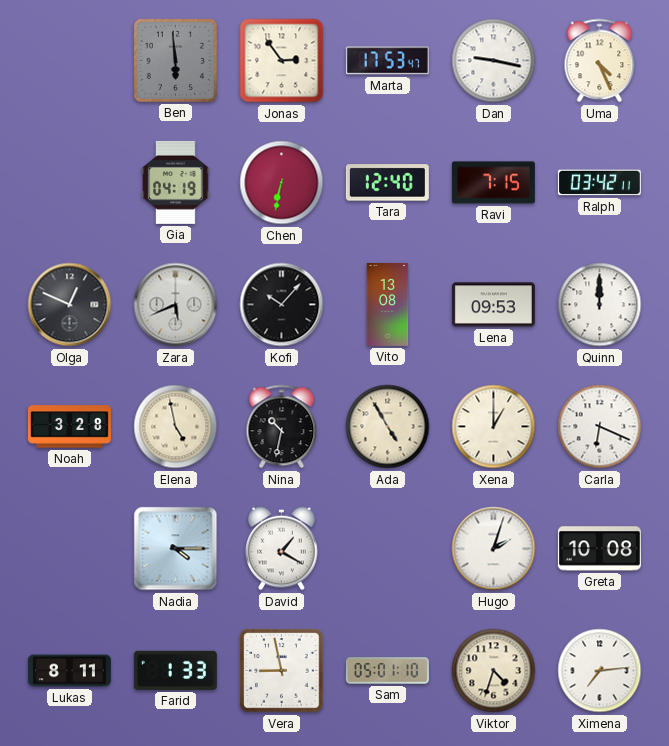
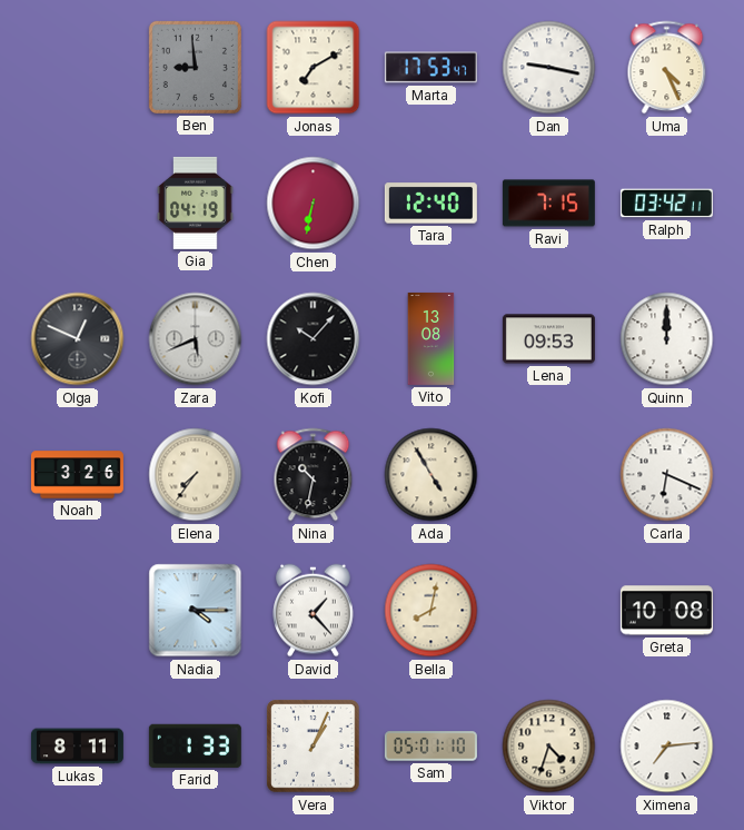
Ben: 5:59 -> 8:59 (195, 67)
Jonas: 2:54 -> 7:10 (314, 68)
Noah: 3:28 -> 3:26 (77, 475)
Elena: 4:58 -> 7:36 (196, 475)
Xena: 1:00 -> none (494, 427)
David: 1:20 -> 1:23 (314, 611)
Bella: none -> 8:02 (431, 611)
Hugo: 2:03 -> none (494, 549)
Vera: 8:58 -> 1:04 (314, 747)
